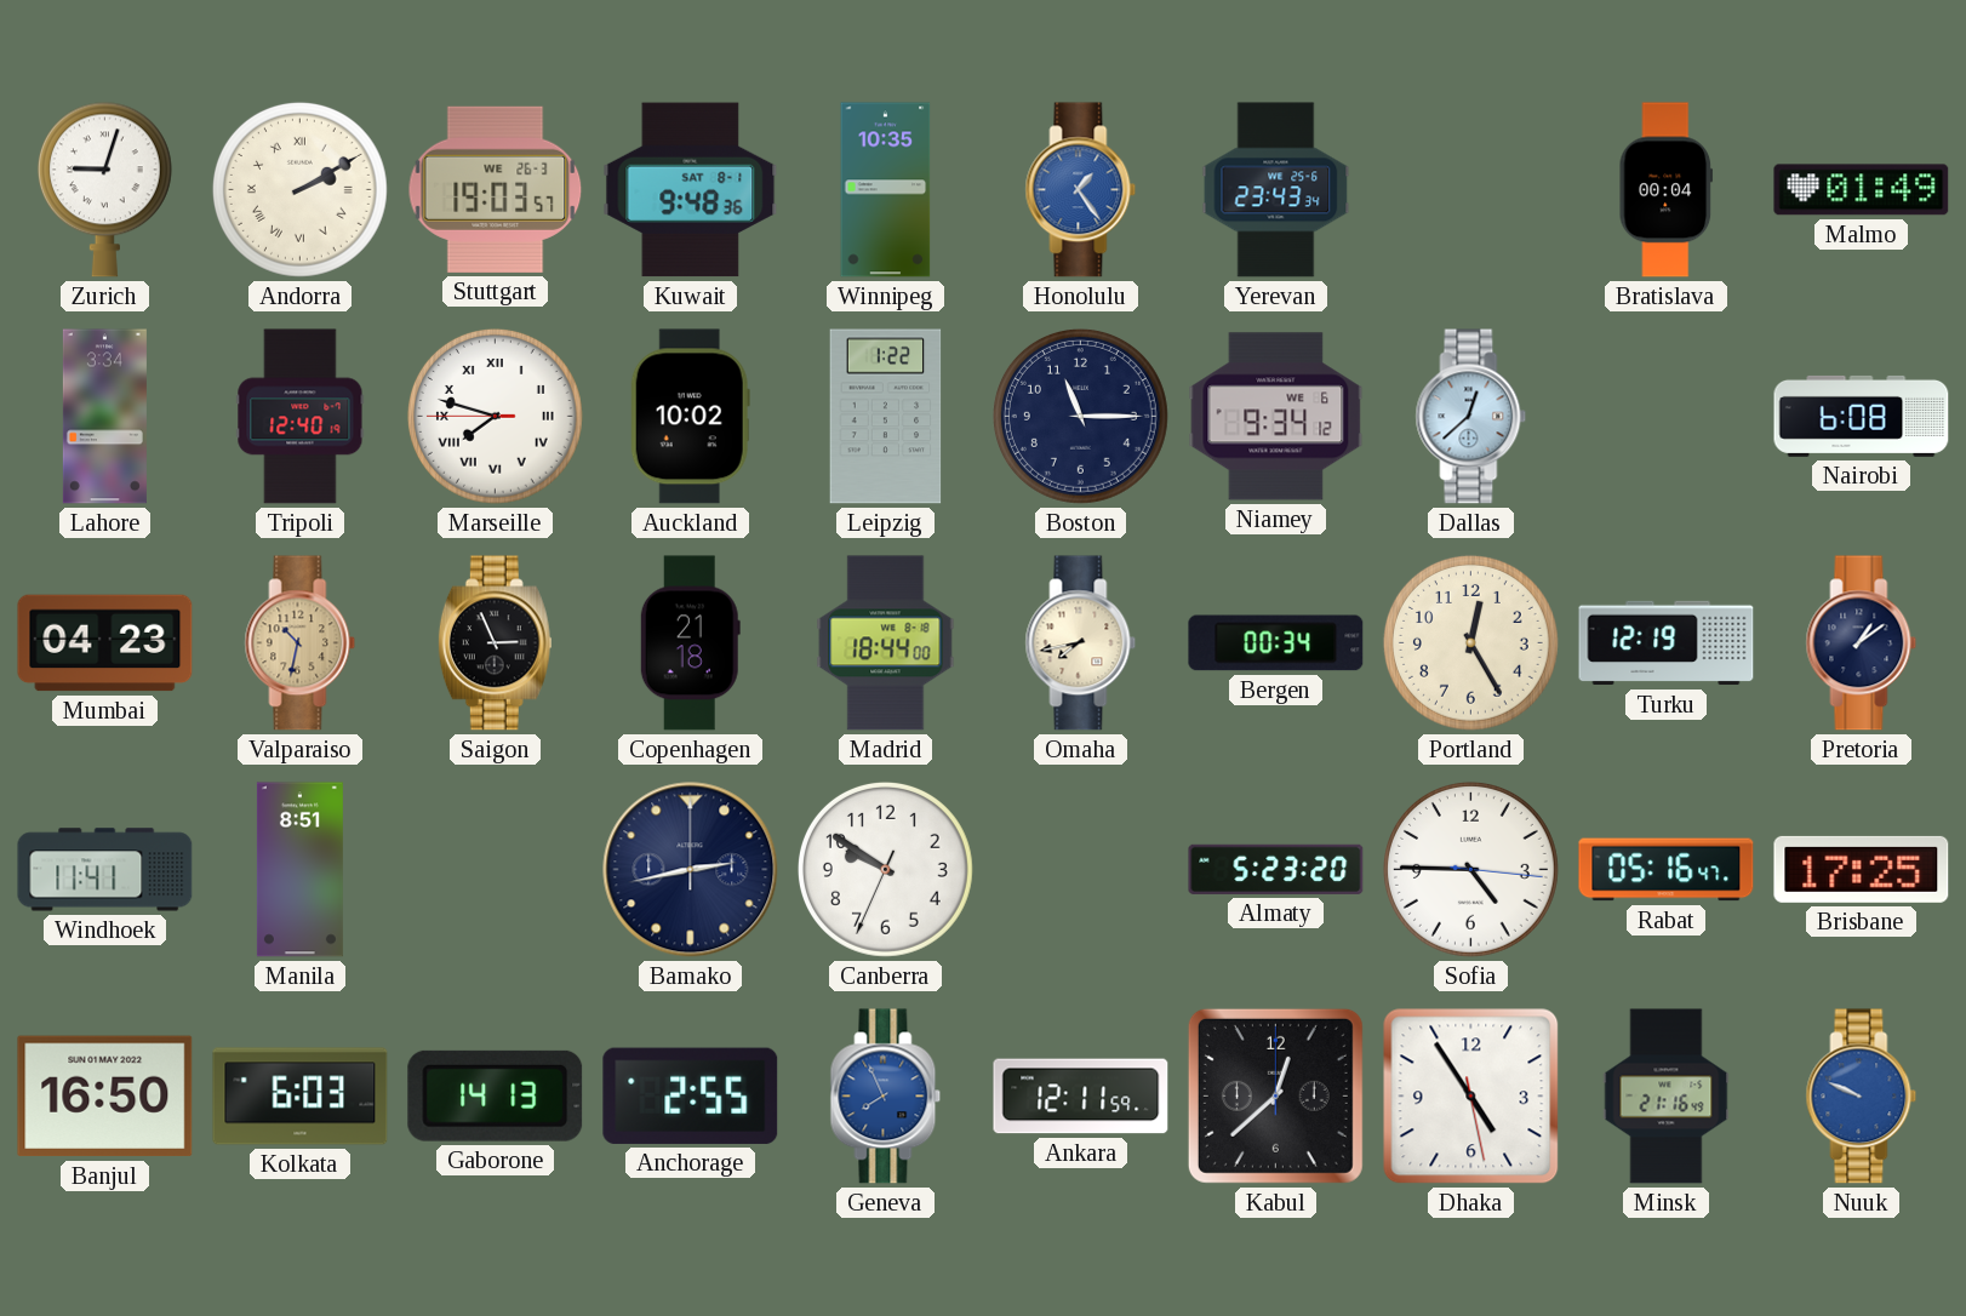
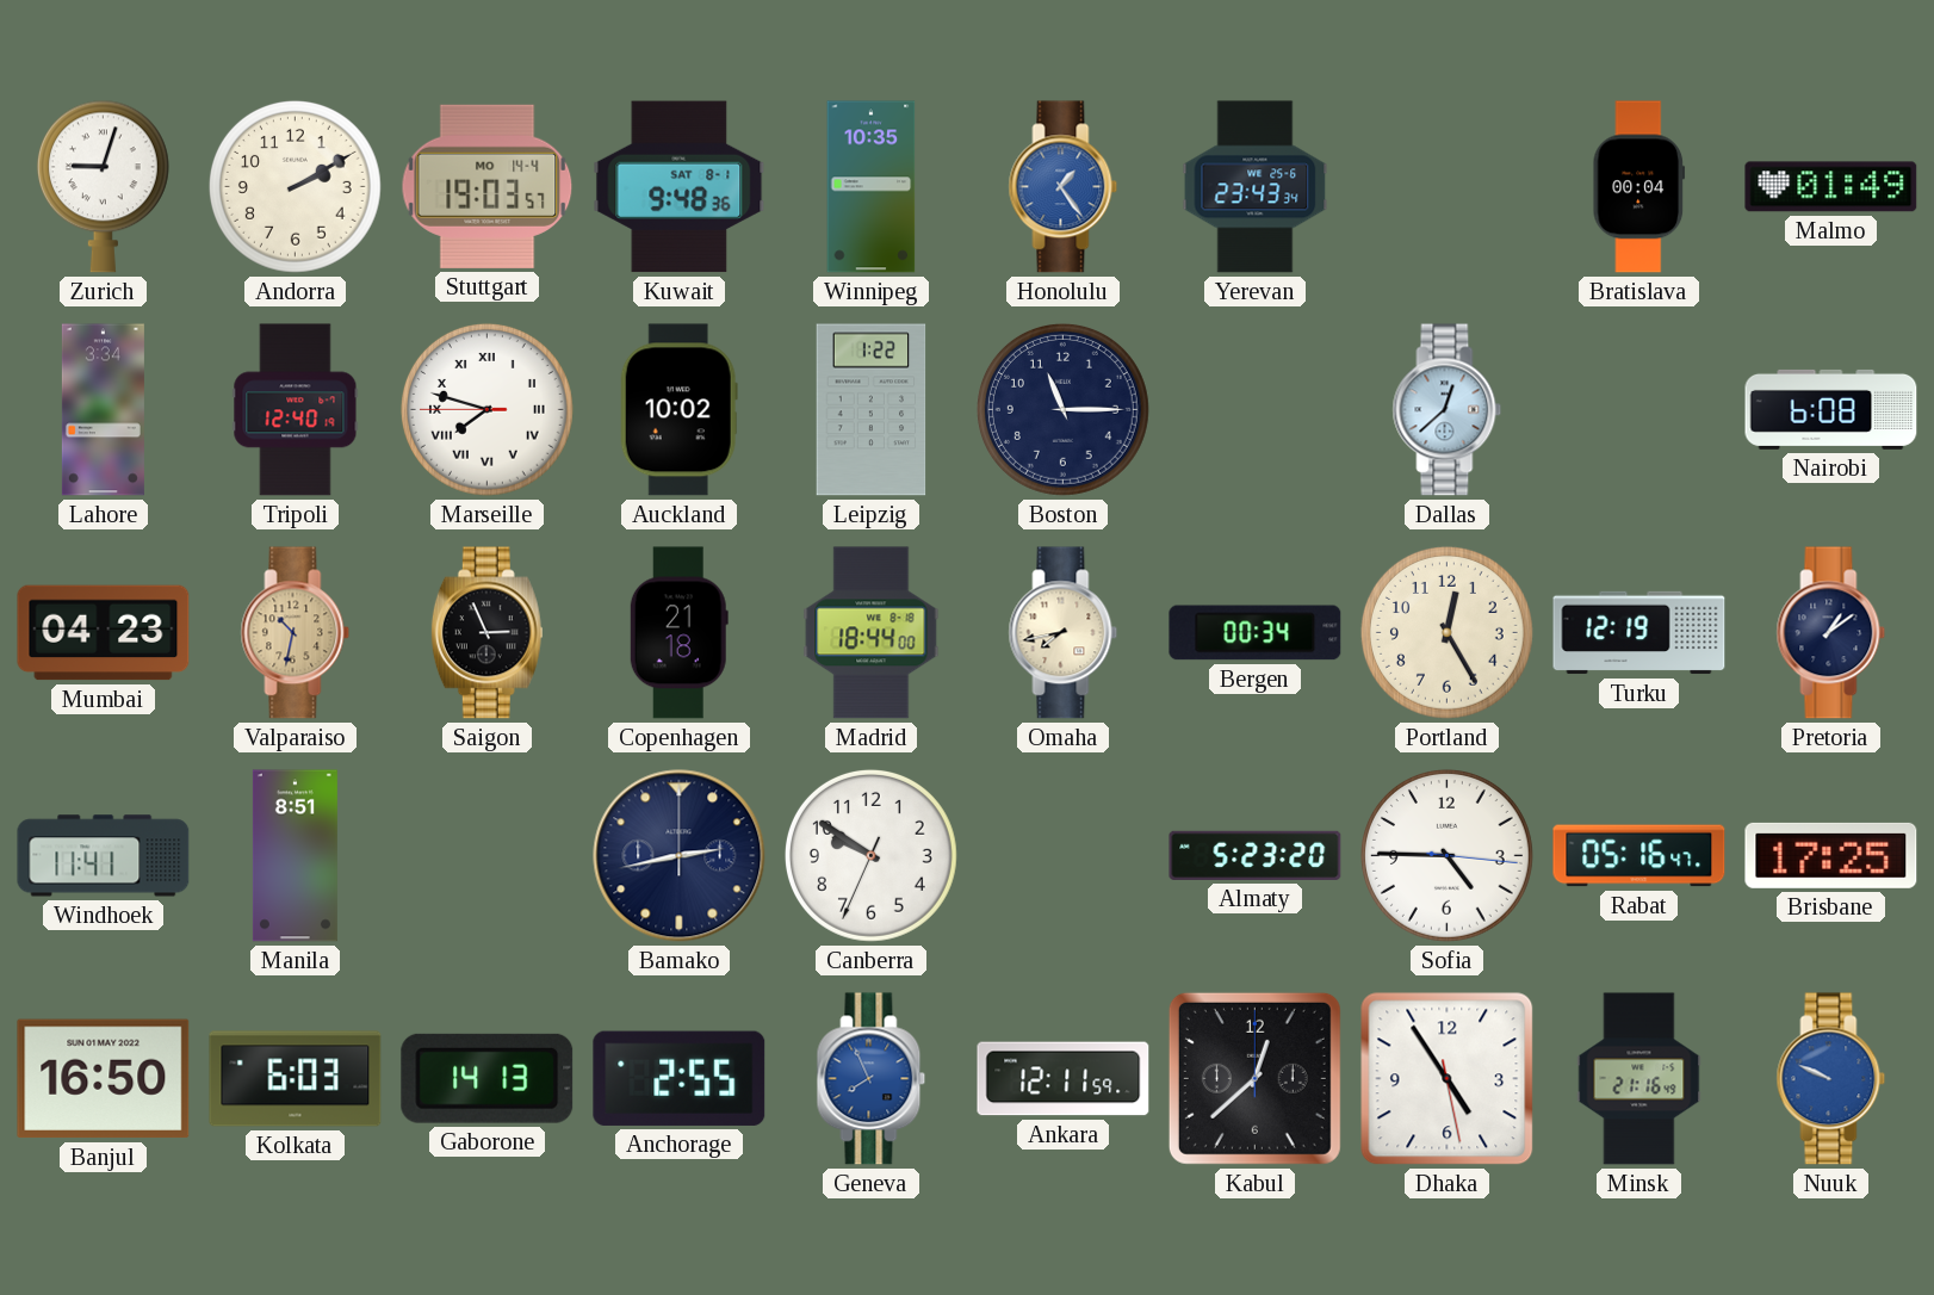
Andorra numerals: Roman -> Arabic (295, 186)
Stuttgart date: WE 26-3 -> MO 14-4 (488, 186)
Niamey: 9:34 -> none (1276, 417)
